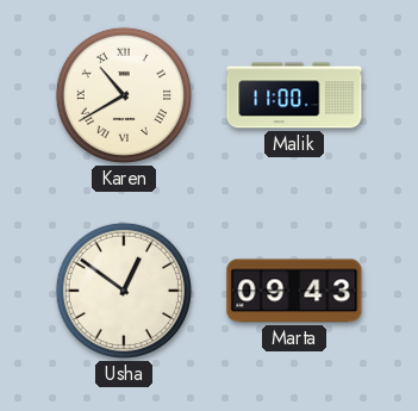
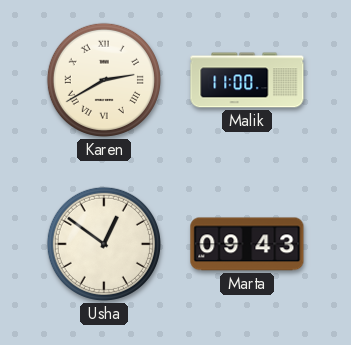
Karen: 10:40 -> 2:40 (104, 80)
